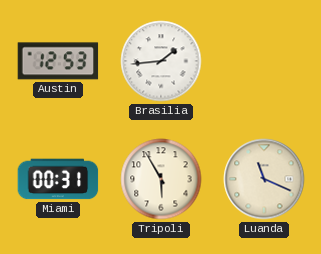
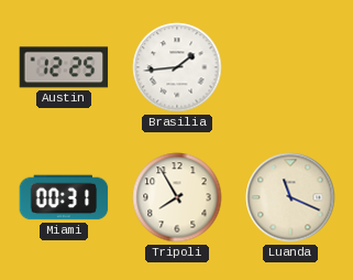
Austin: 12:53 -> 12:25 (64, 67)
Tripoli: 5:55 -> 7:55 (177, 197)
